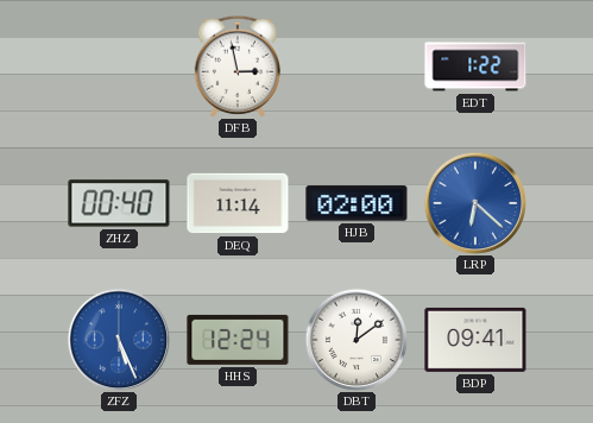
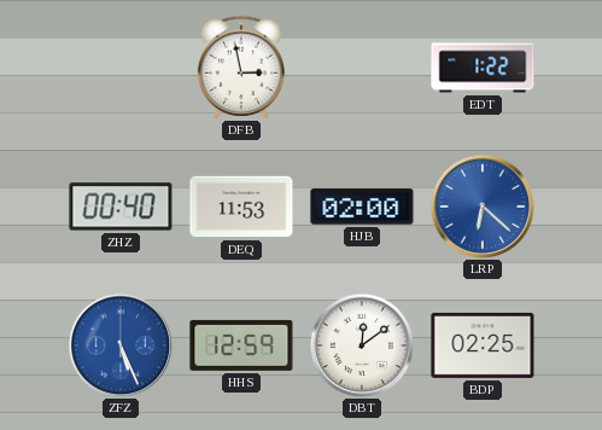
DEQ: 11:14 -> 11:53 (241, 207)
HHS: 12:24 -> 12:59 (241, 345)
BDP: 09:41 -> 02:25 (483, 345)
